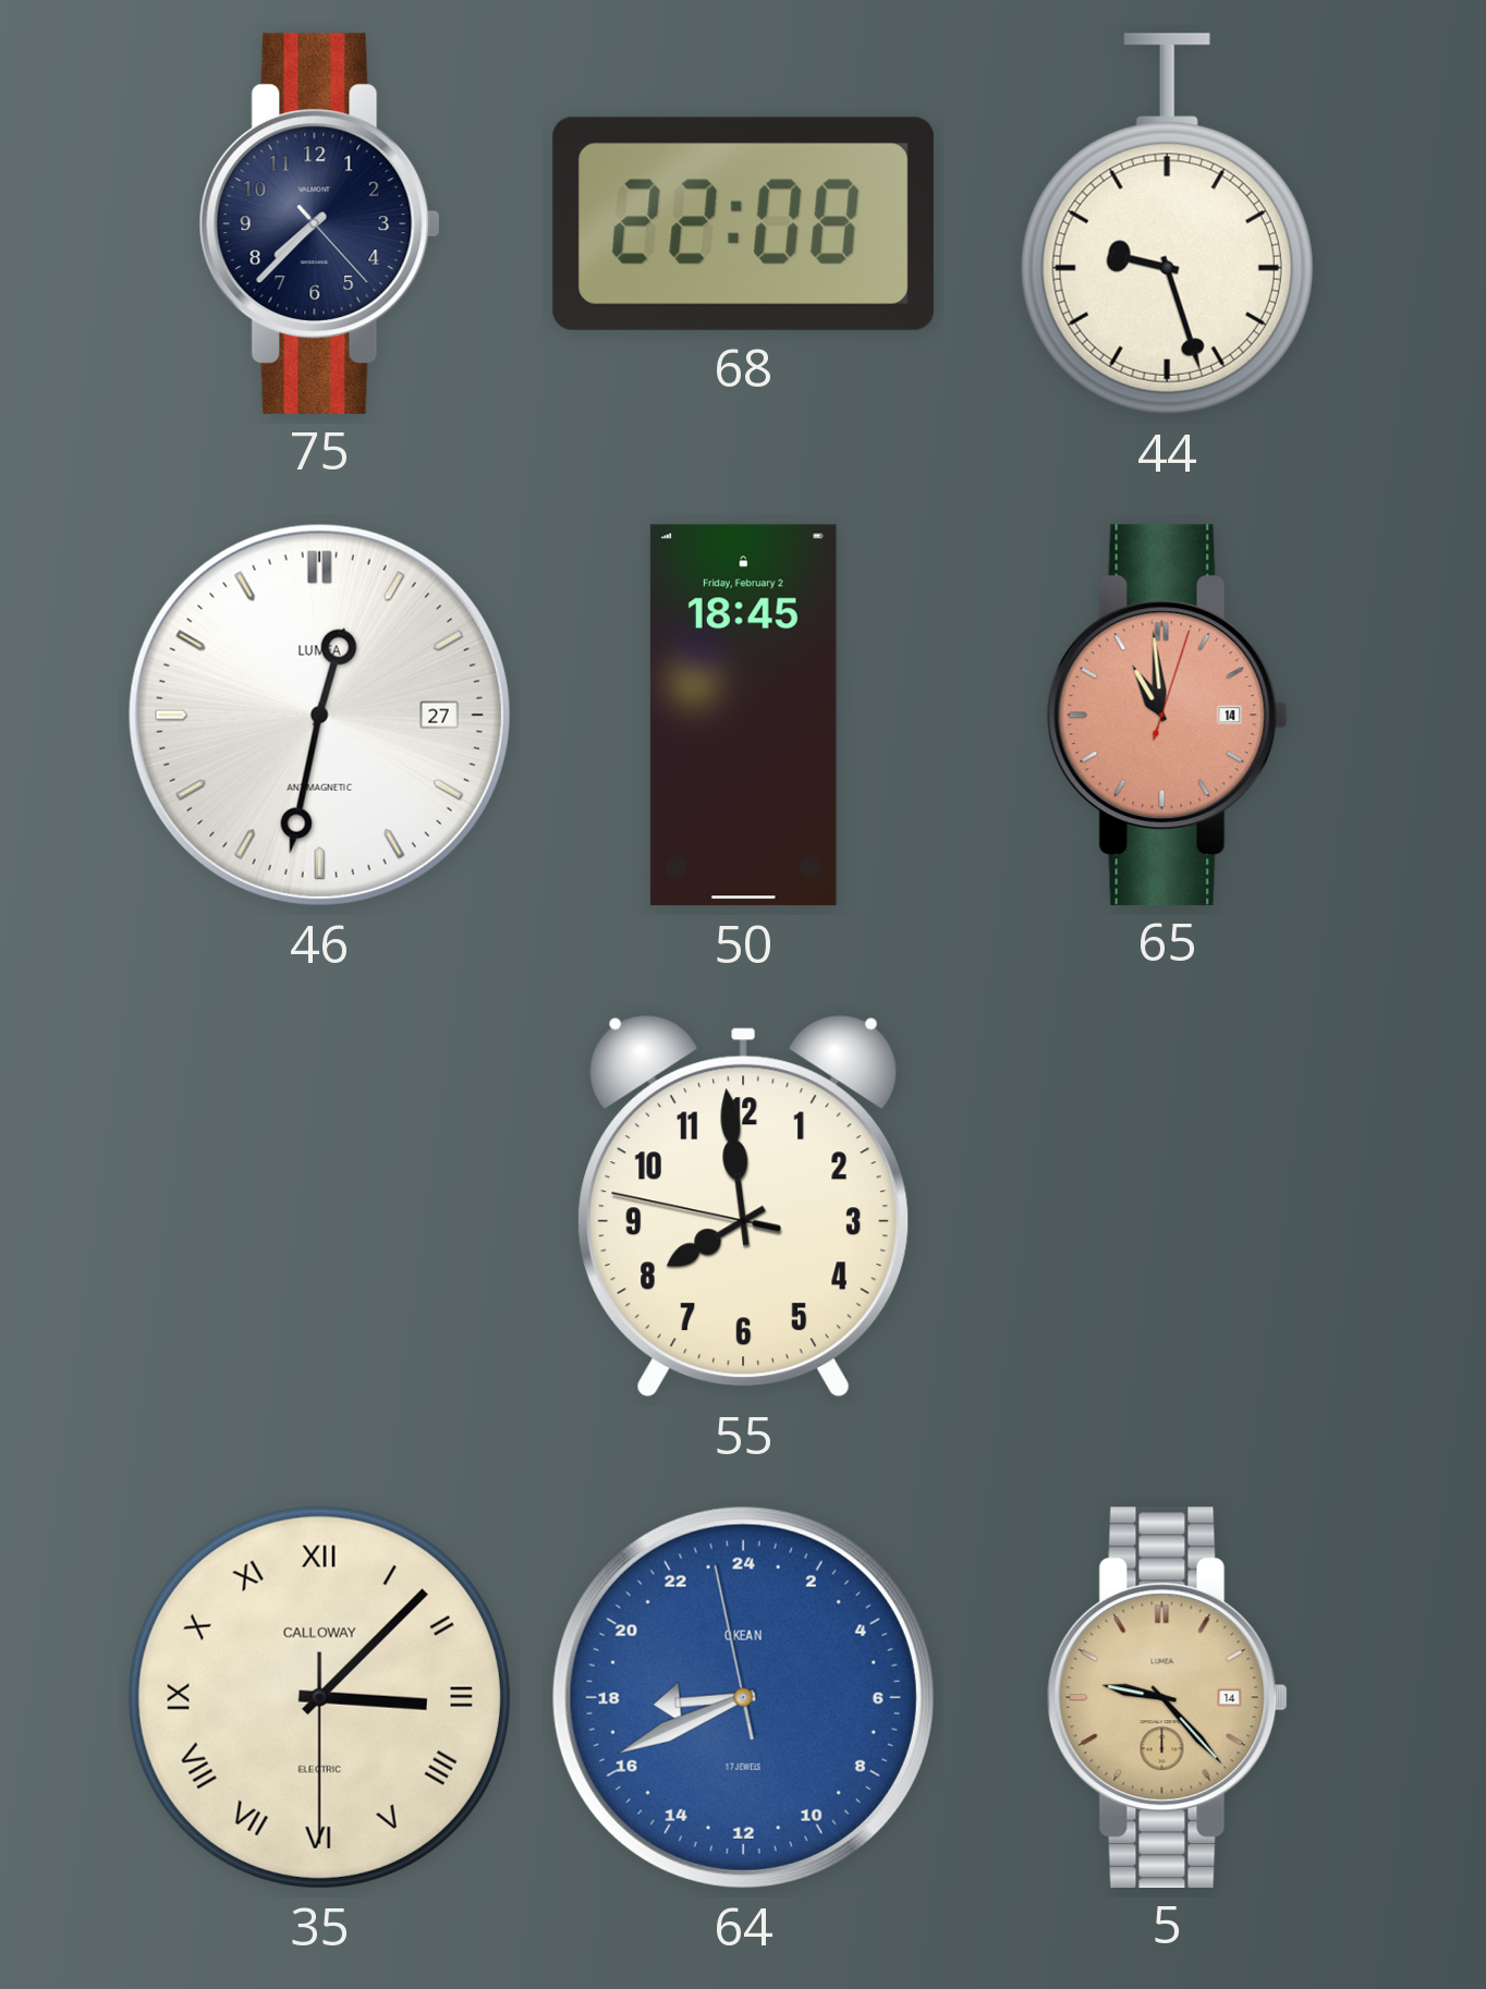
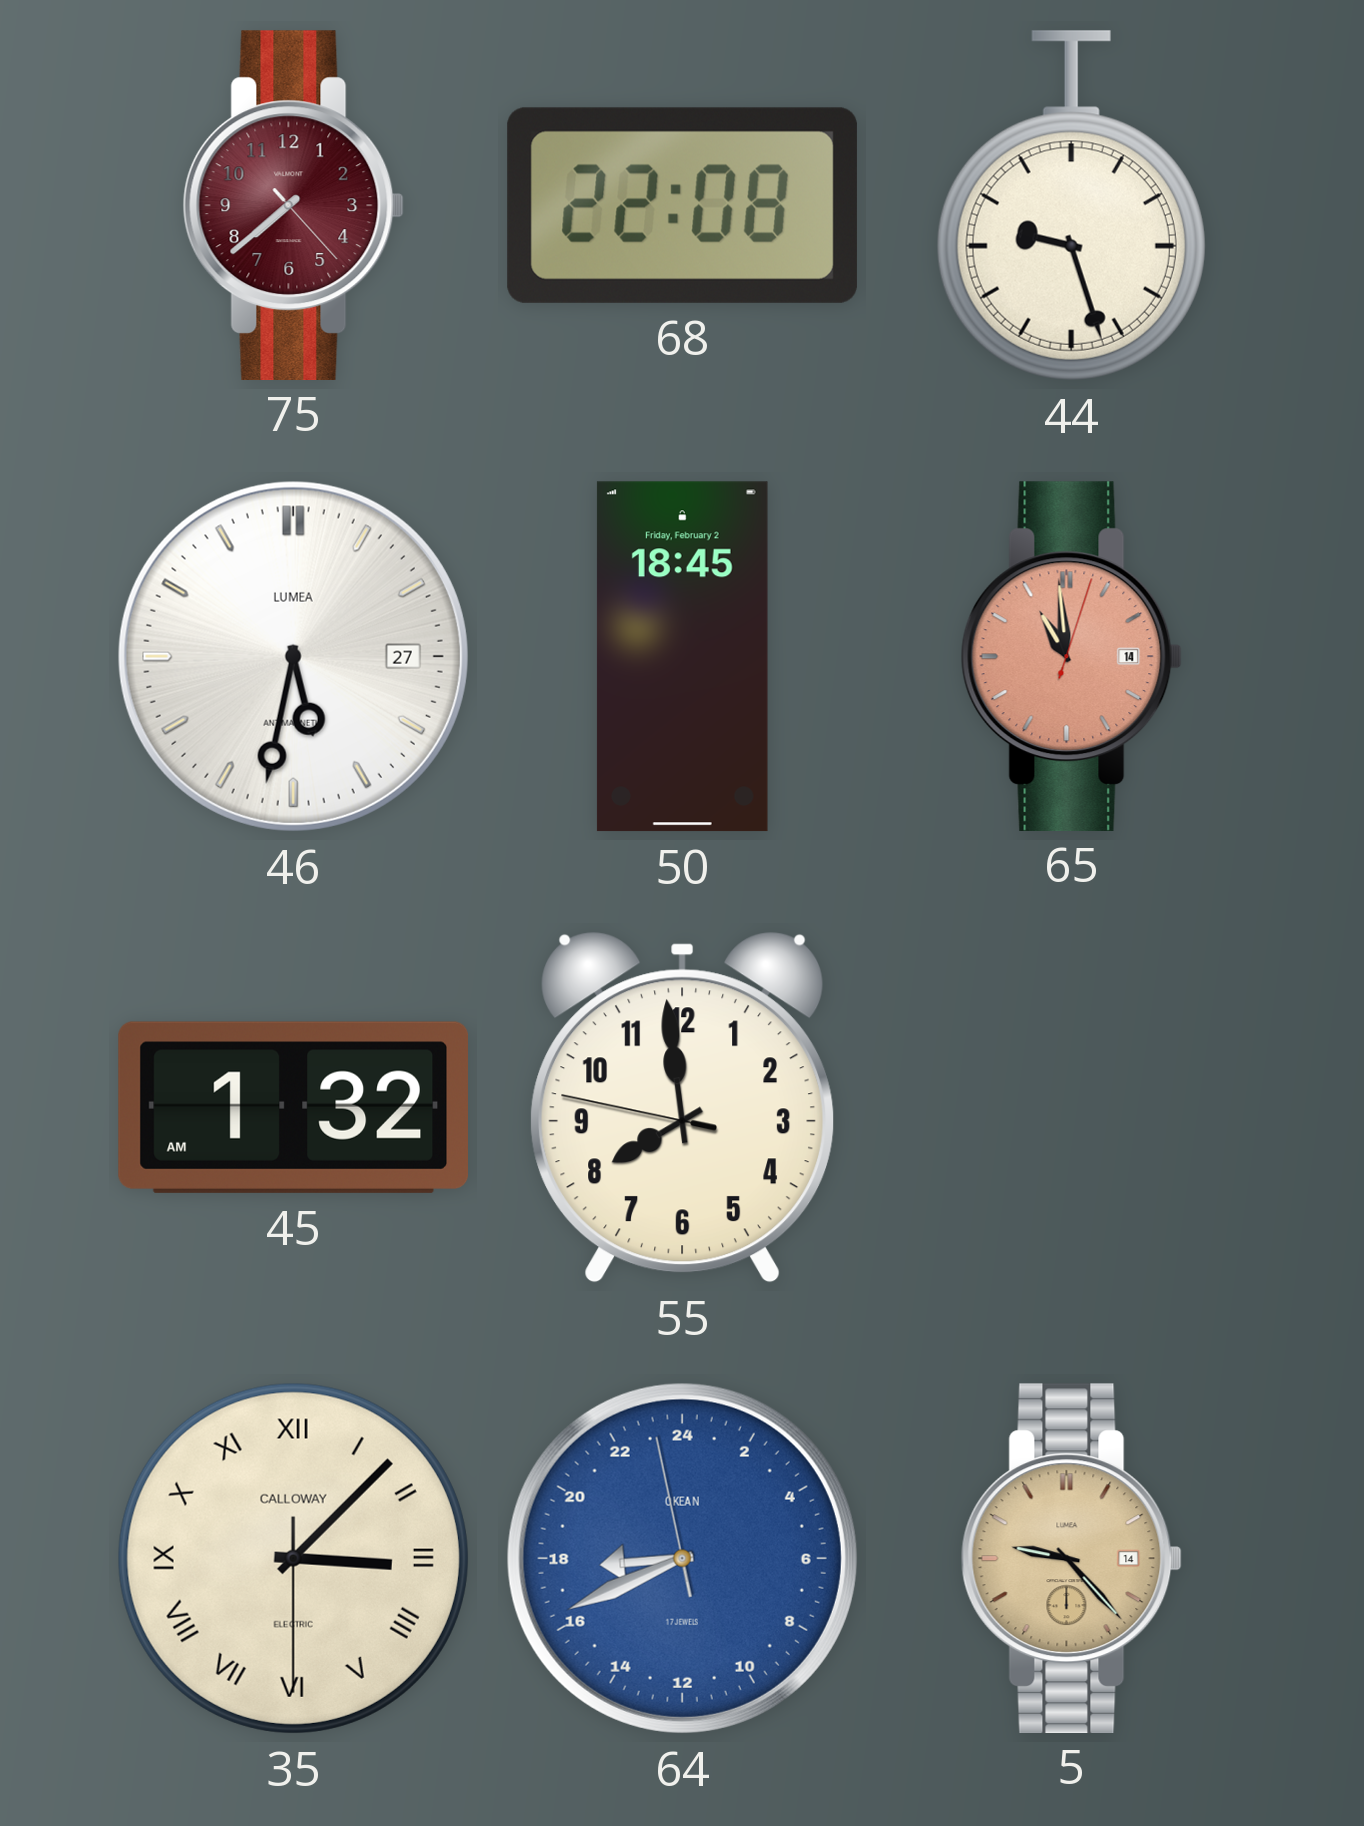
75: 7:37 -> 7:38 (293, 205)
75 dial: navy -> burgundy (293, 205)
46: 12:32 -> 5:32 (293, 656)
45: none -> 1:32 (293, 1107)
